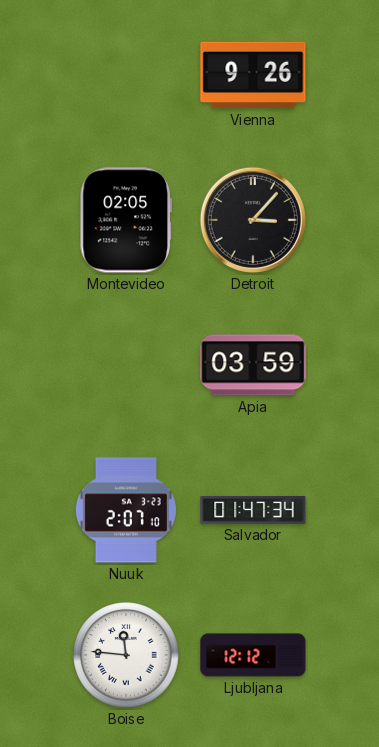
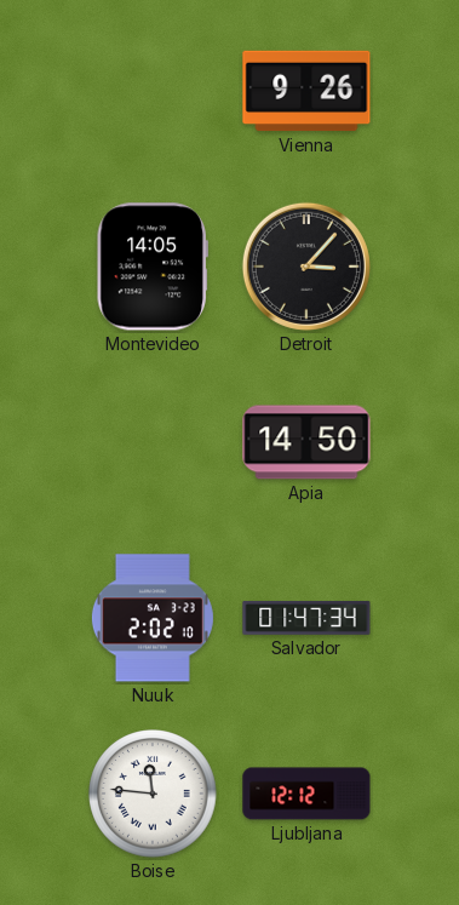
Montevideo: 02:05 -> 14:05 (153, 267)
Apia: 03:59 -> 14:50 (306, 442)
Nuuk: 2:07 -> 2:02 (153, 618)
